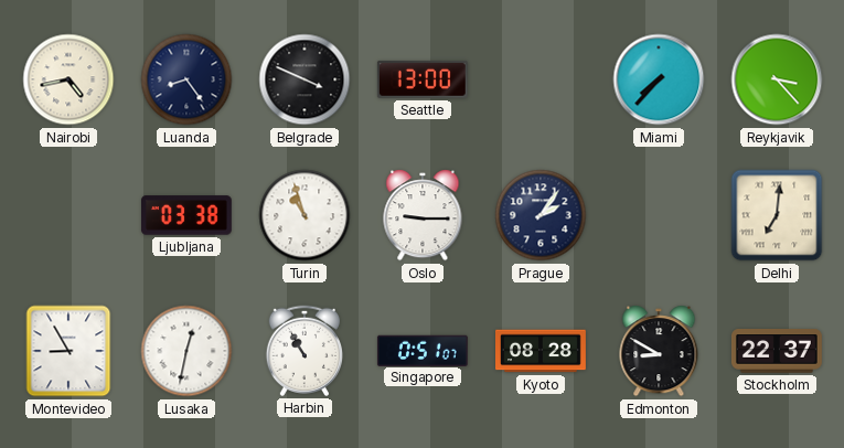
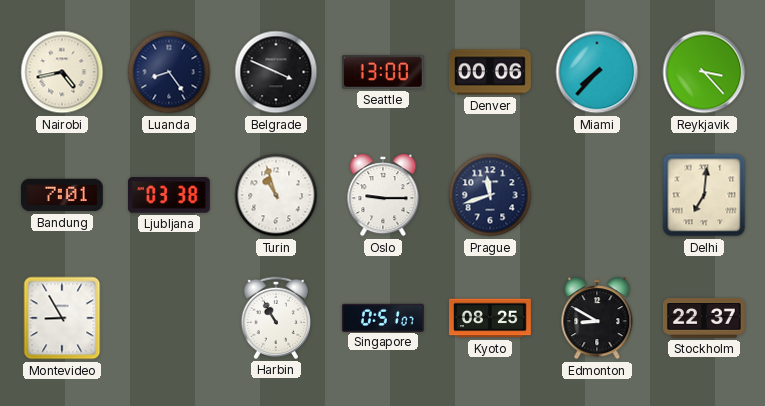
Denver: none -> 00:06 (490, 72)
Bandung: none -> 7:01 (62, 195)
Prague: 2:06 -> 11:42 (490, 195)
Lusaka: 12:32 -> none (186, 351)
Kyoto: 08:28 -> 08:25 (491, 318)
